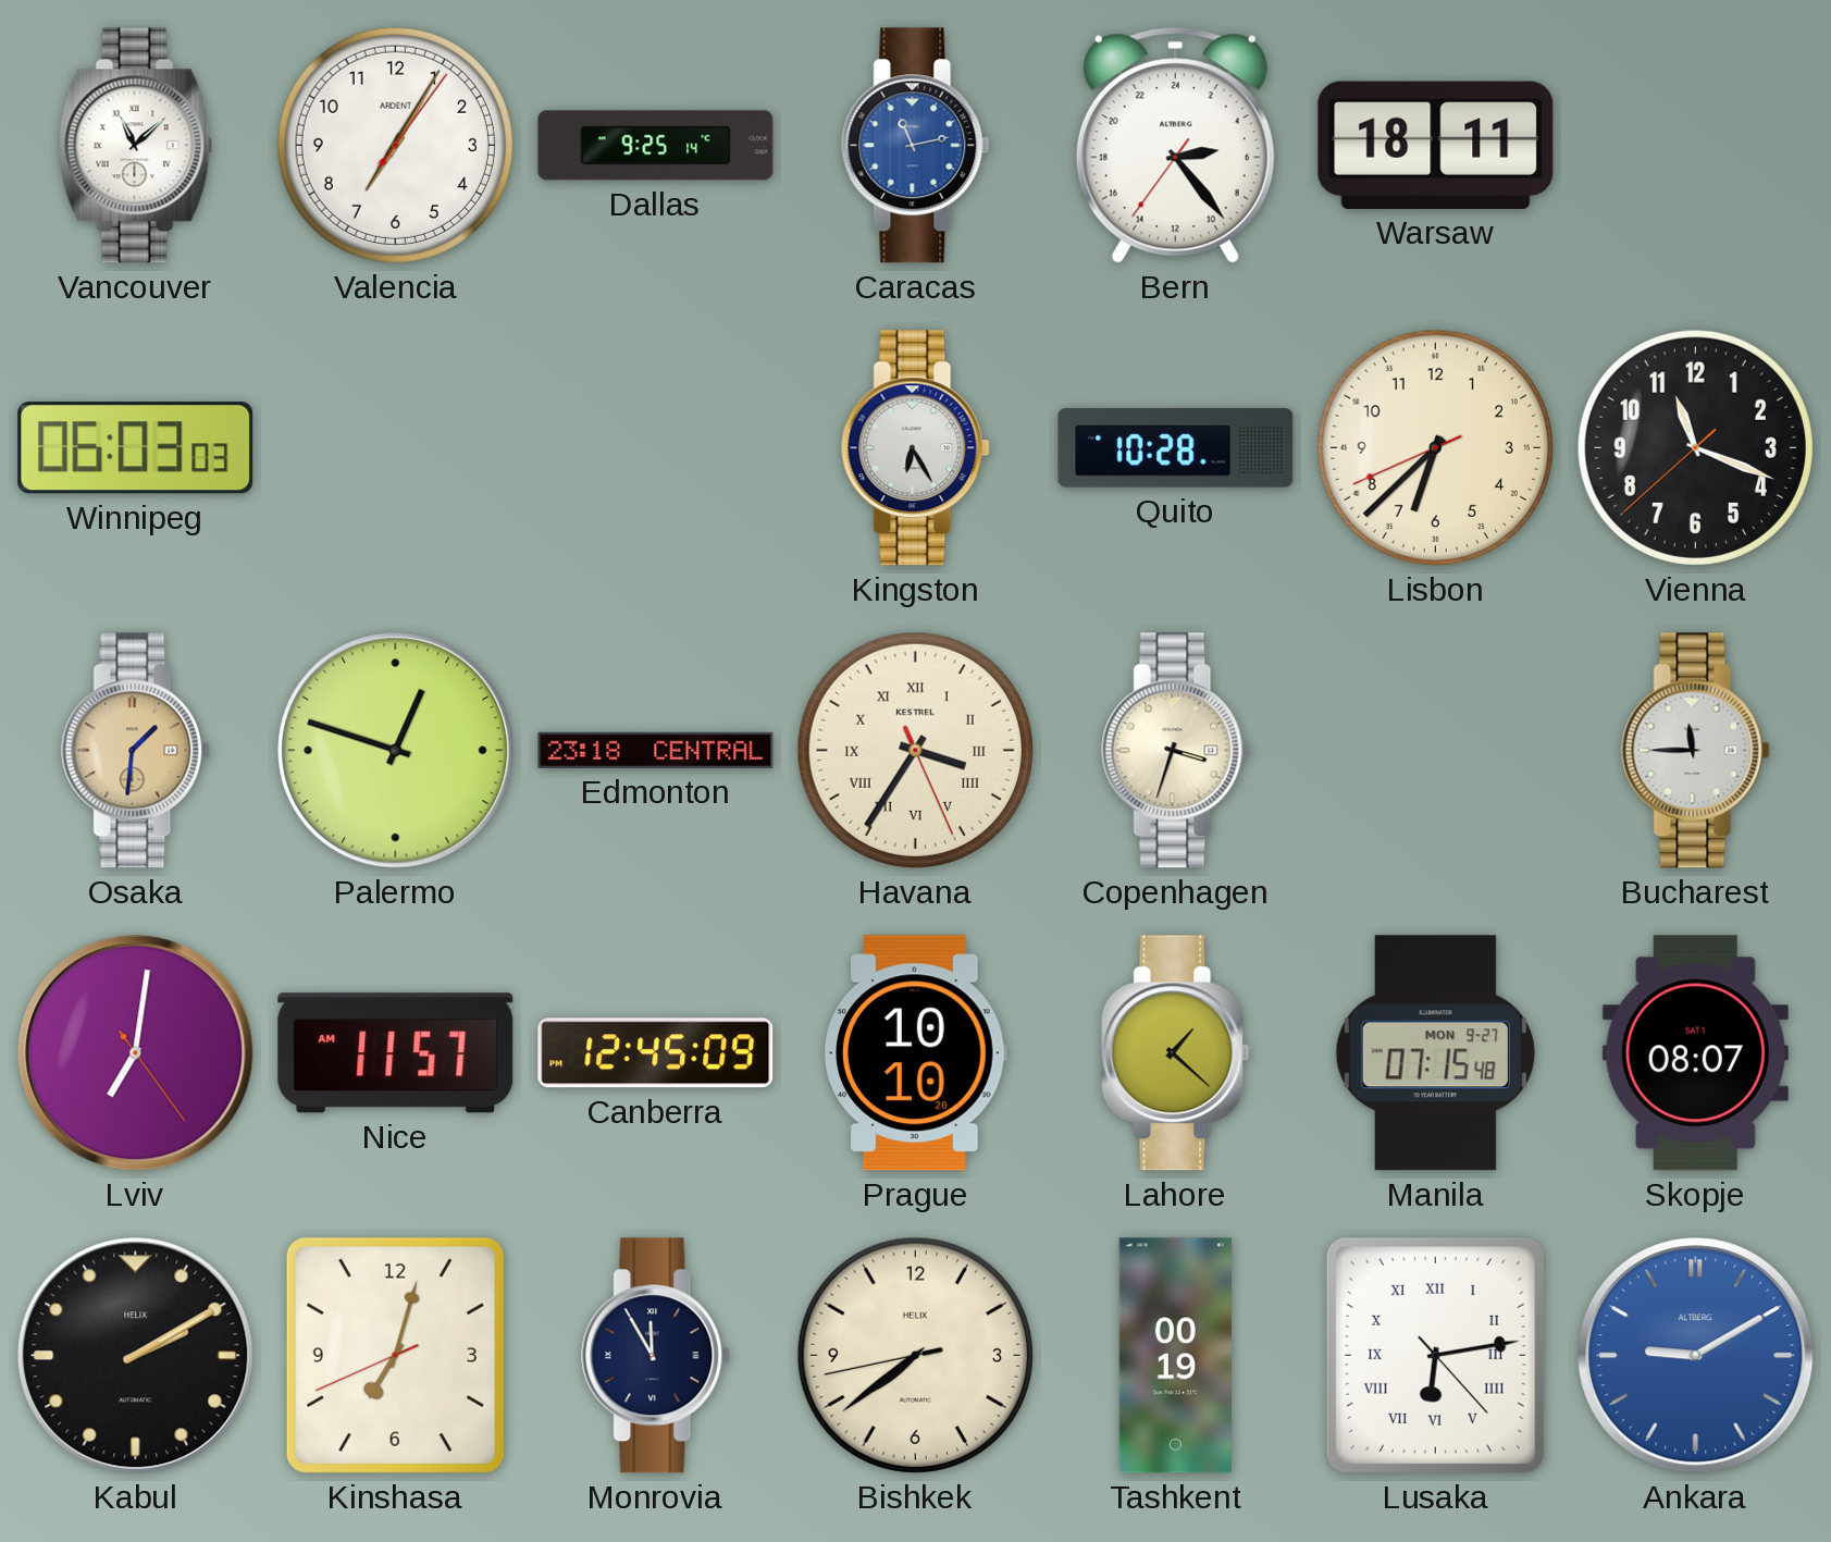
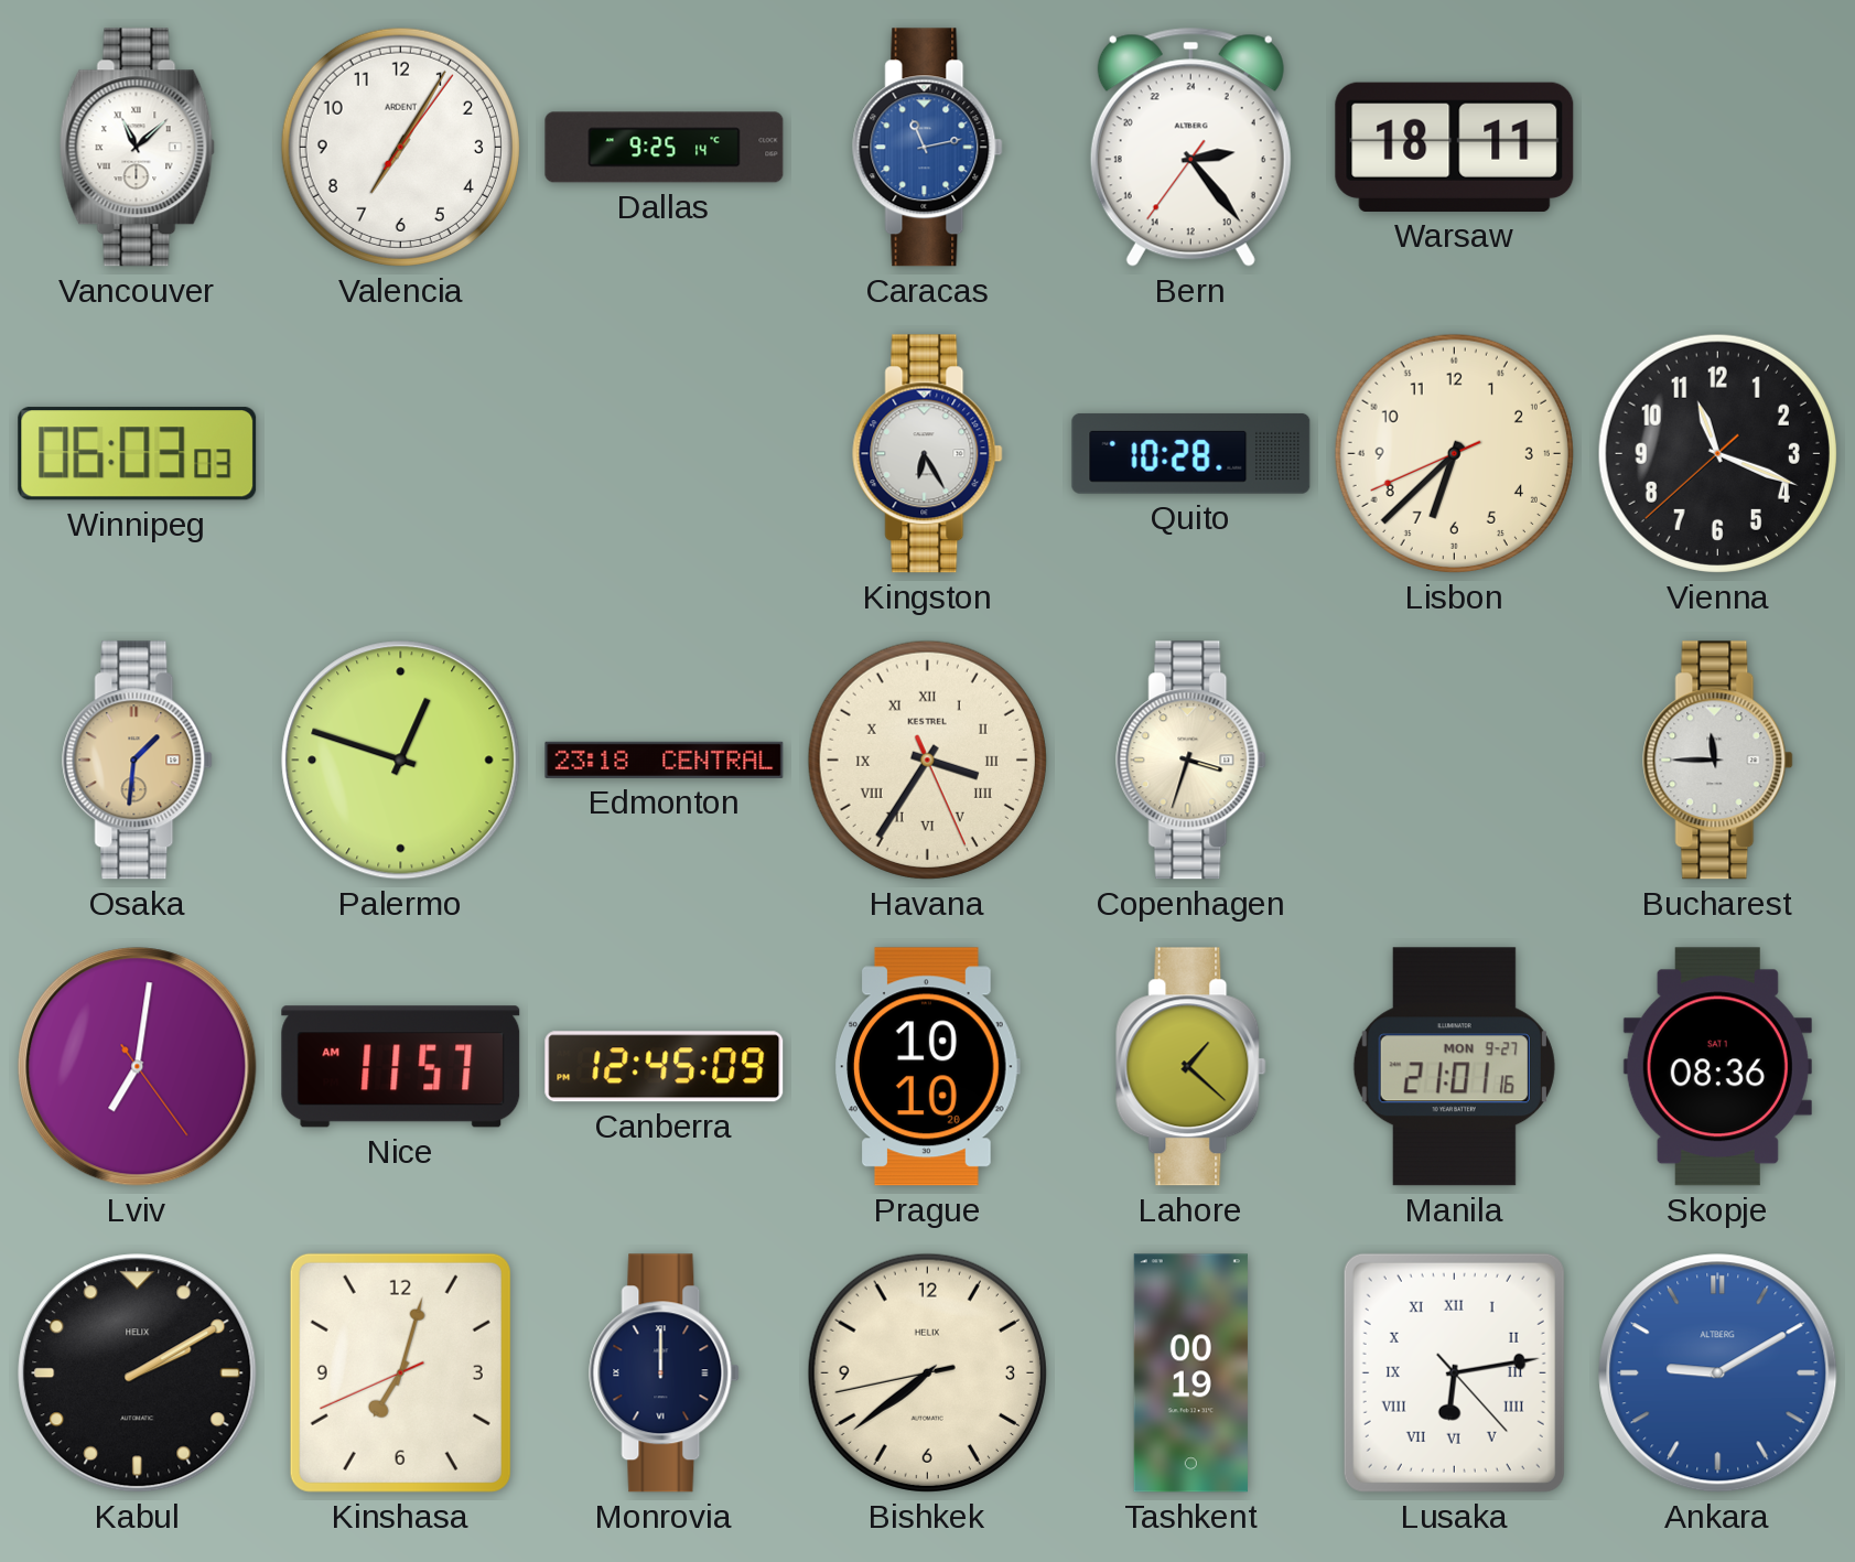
Manila: 07:15 -> 21:01 (1454, 1067)
Skopje: 08:07 -> 08:36 (1717, 1067)
Monrovia: 11:55 -> 12:00 (665, 1374)
